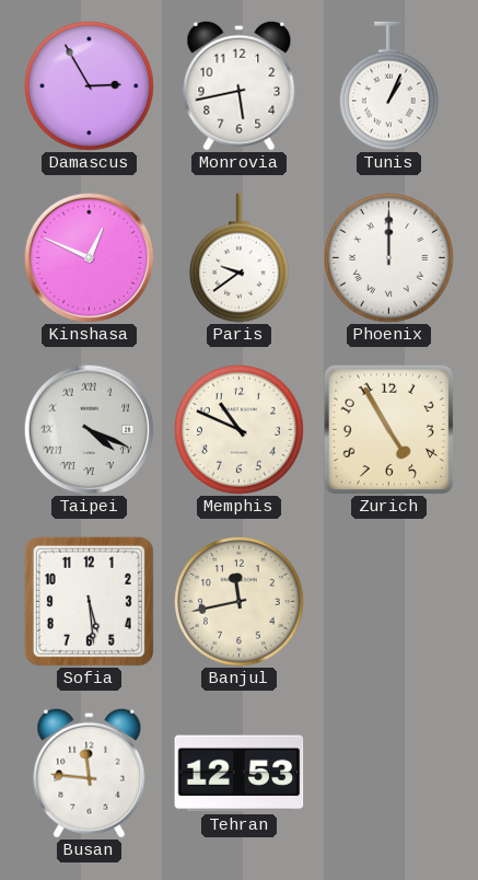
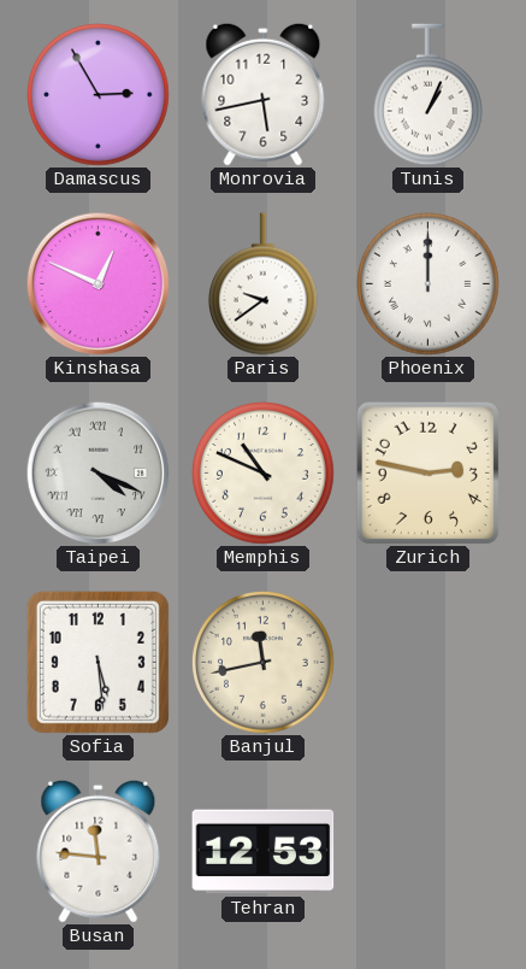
Zurich: 4:55 -> 2:47 (427, 472)
